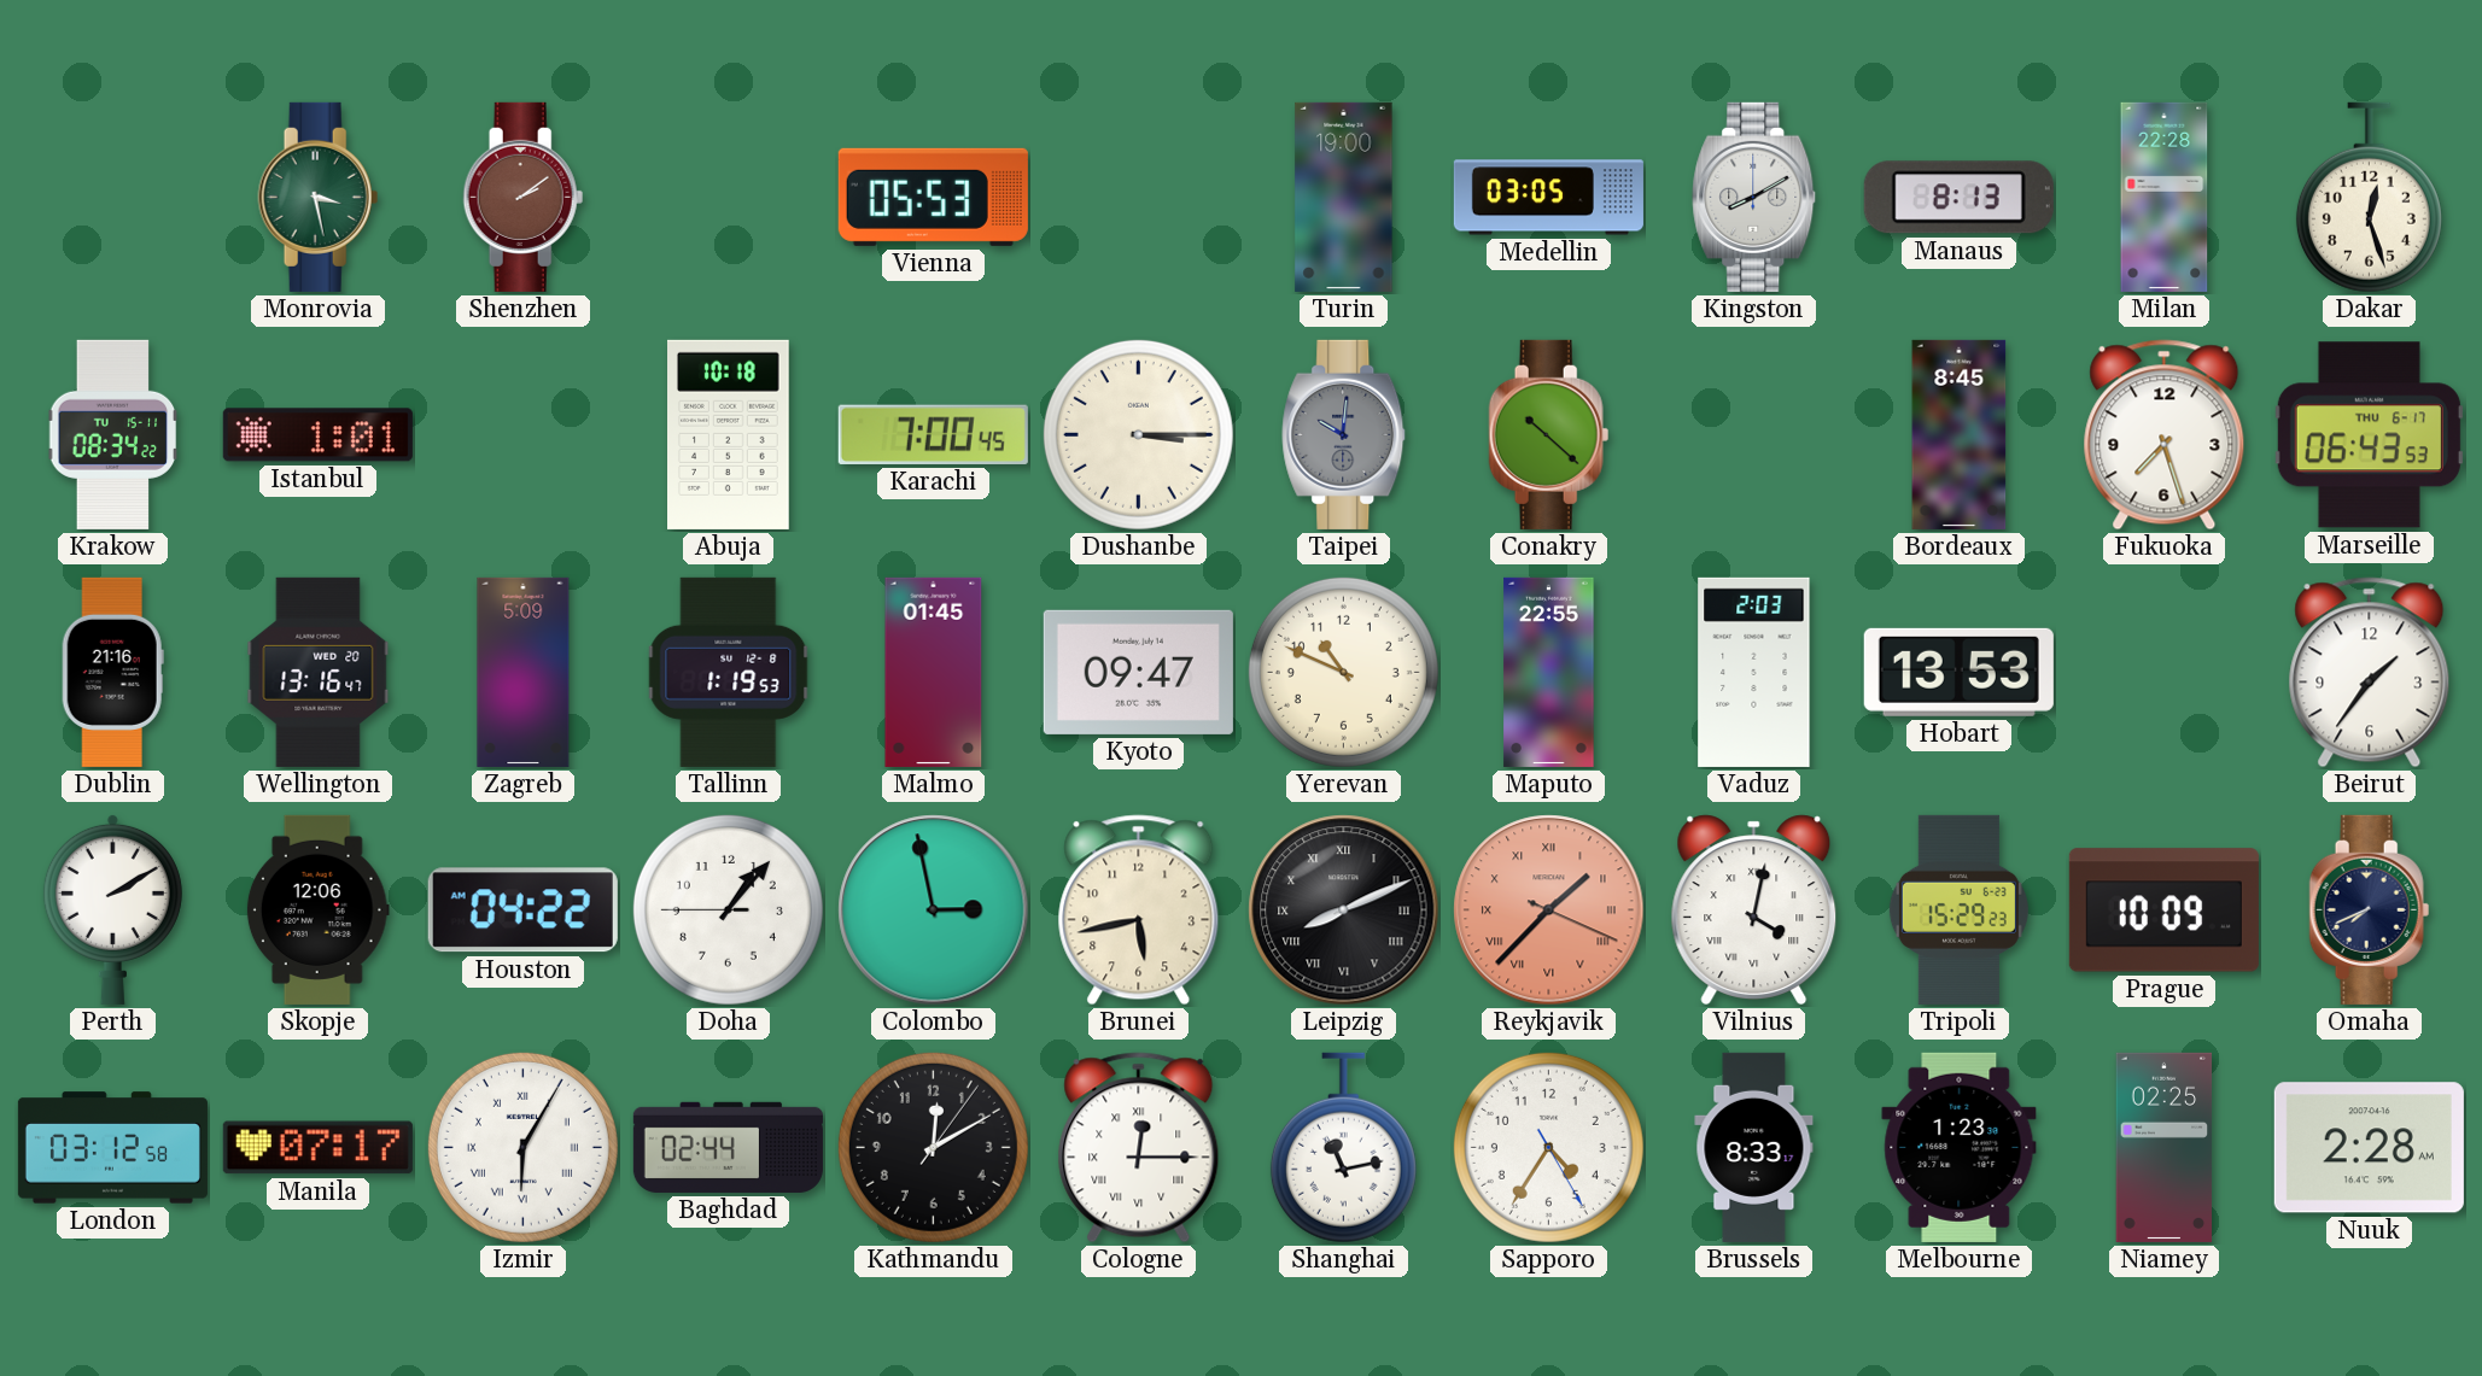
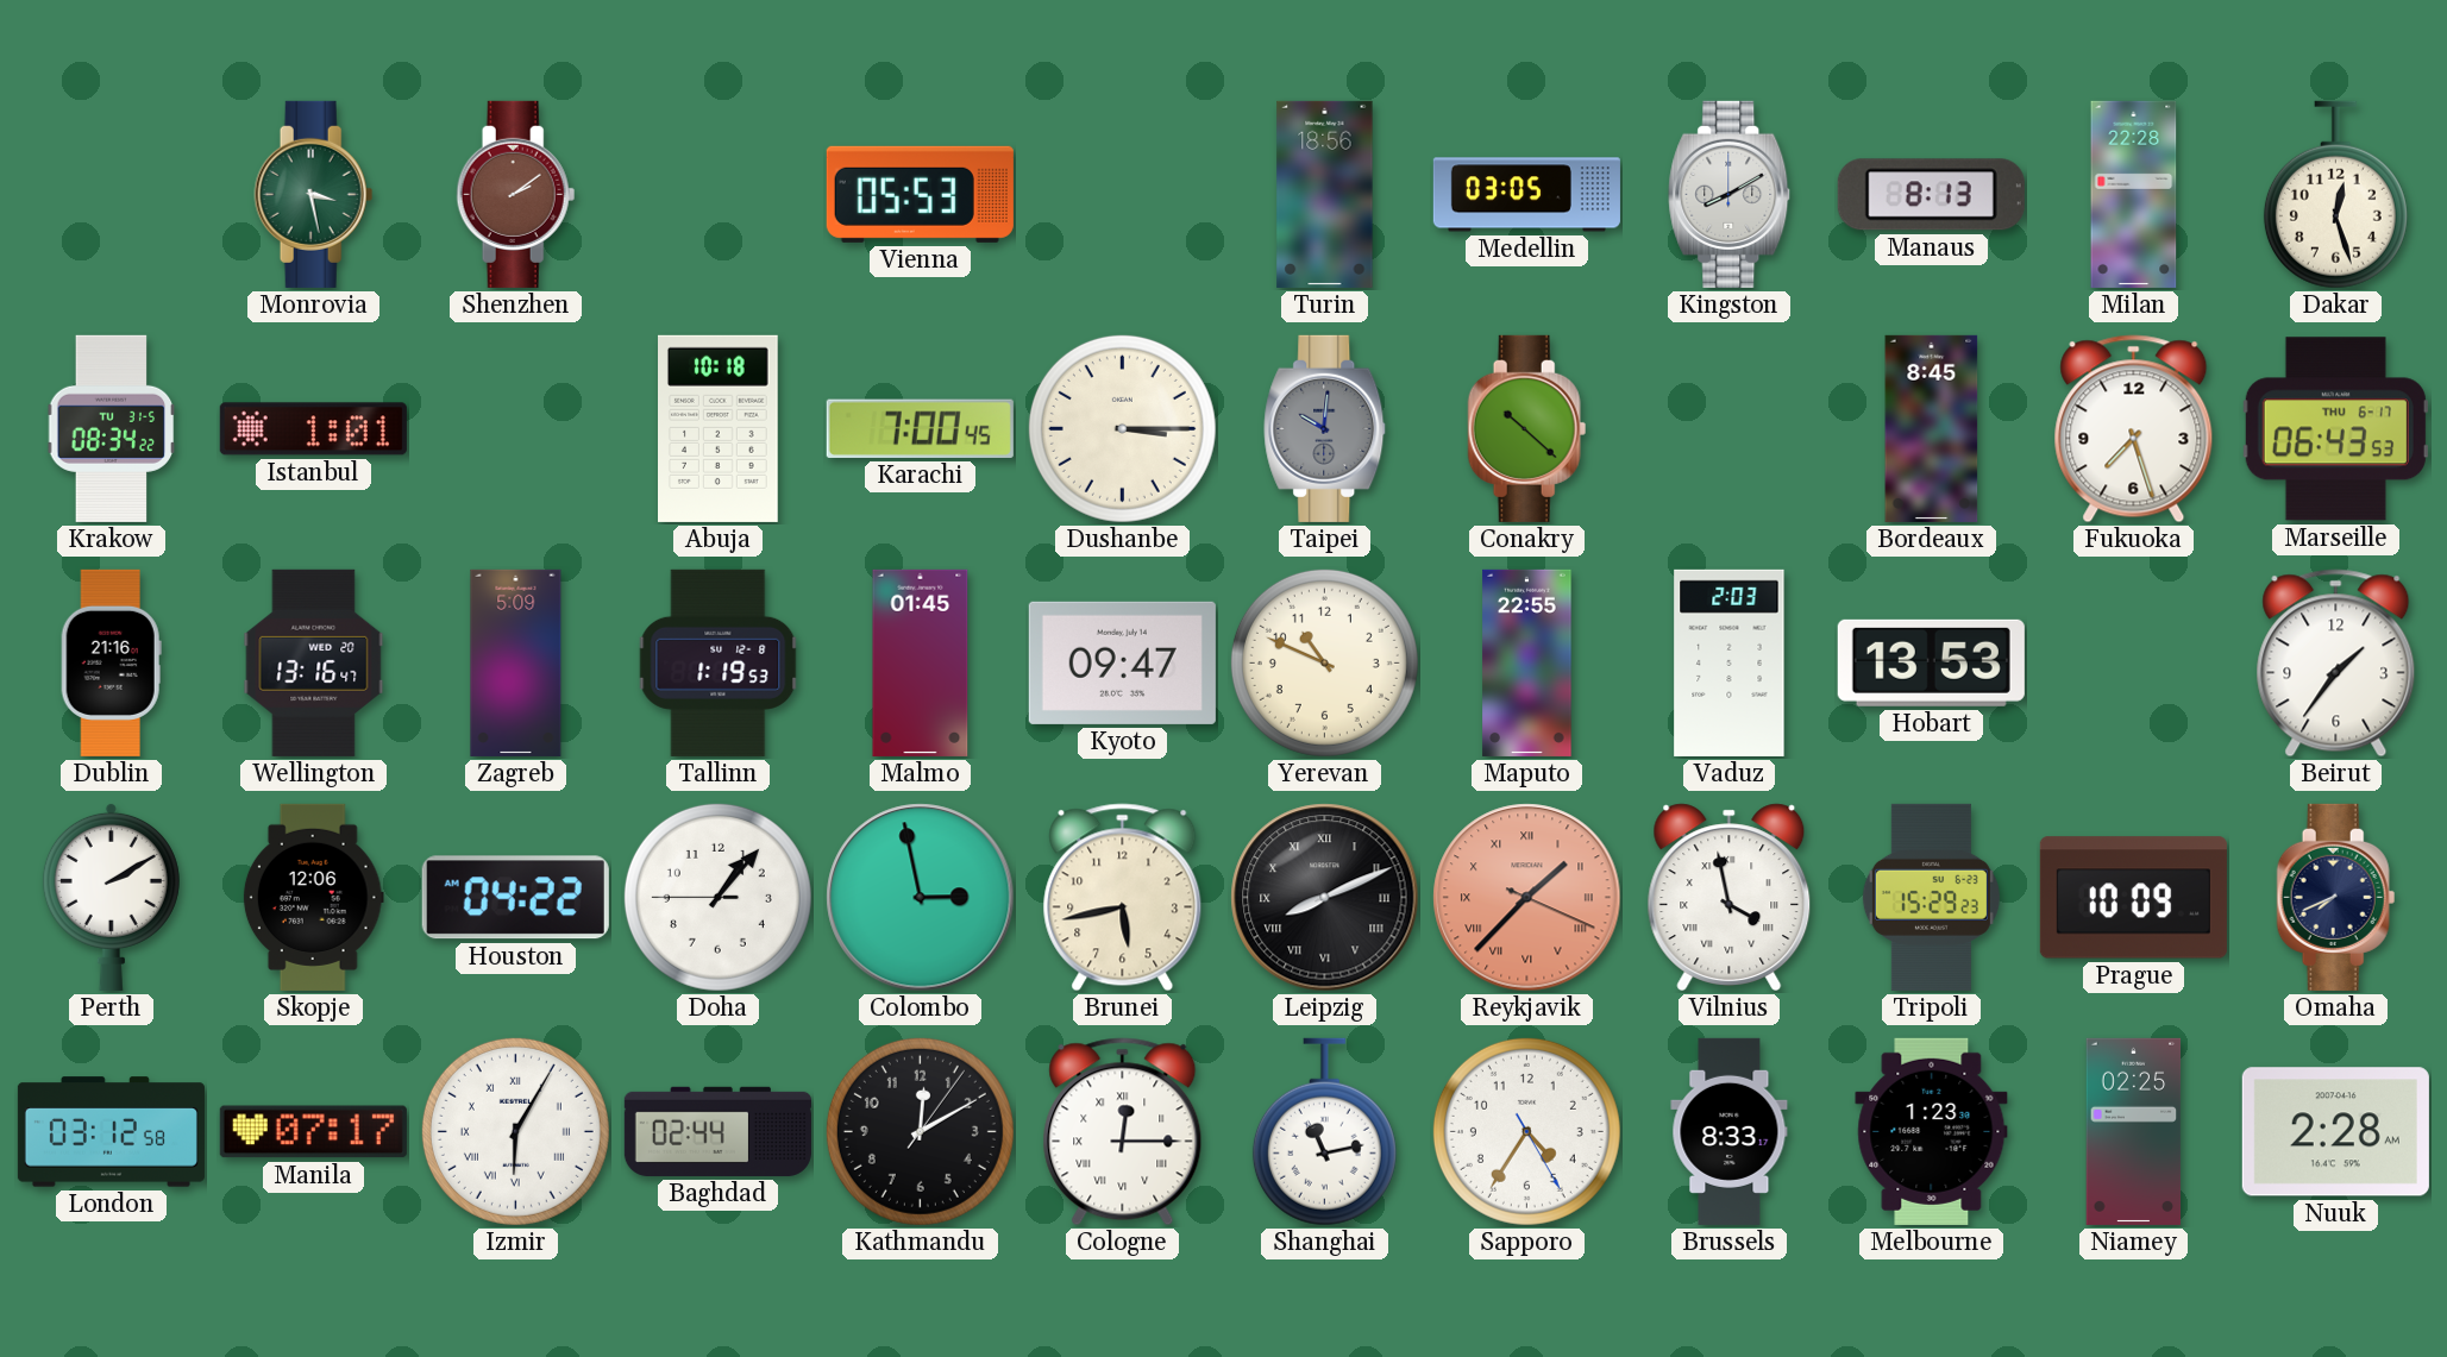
Turin: 19:00 -> 18:56 (1325, 194)
Krakow date: TU 15-11 -> TU 31-5 (112, 428)
Vilnius: 4:02 -> 3:58 (1730, 897)
